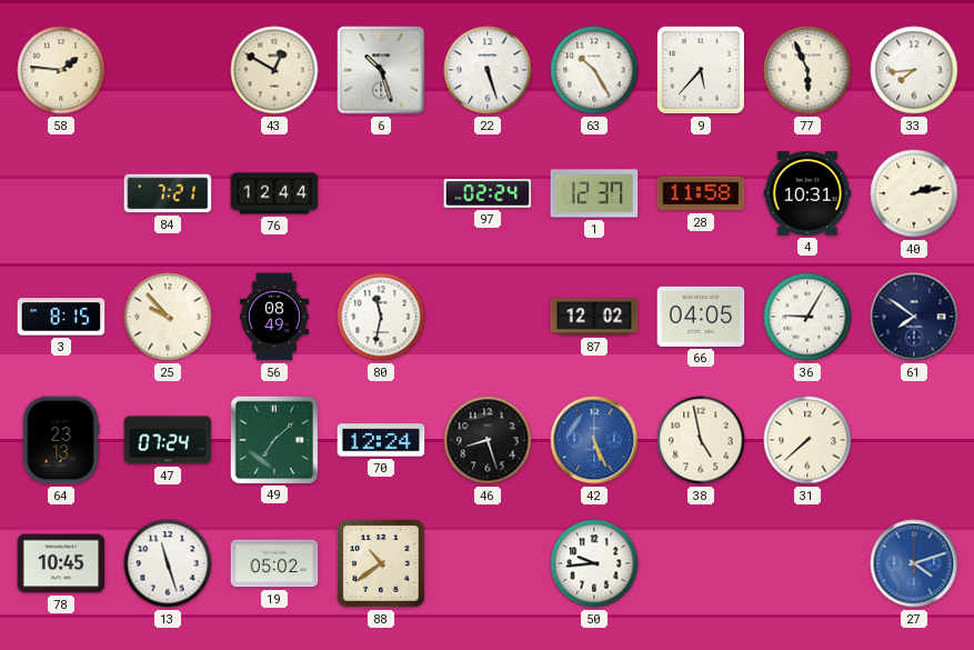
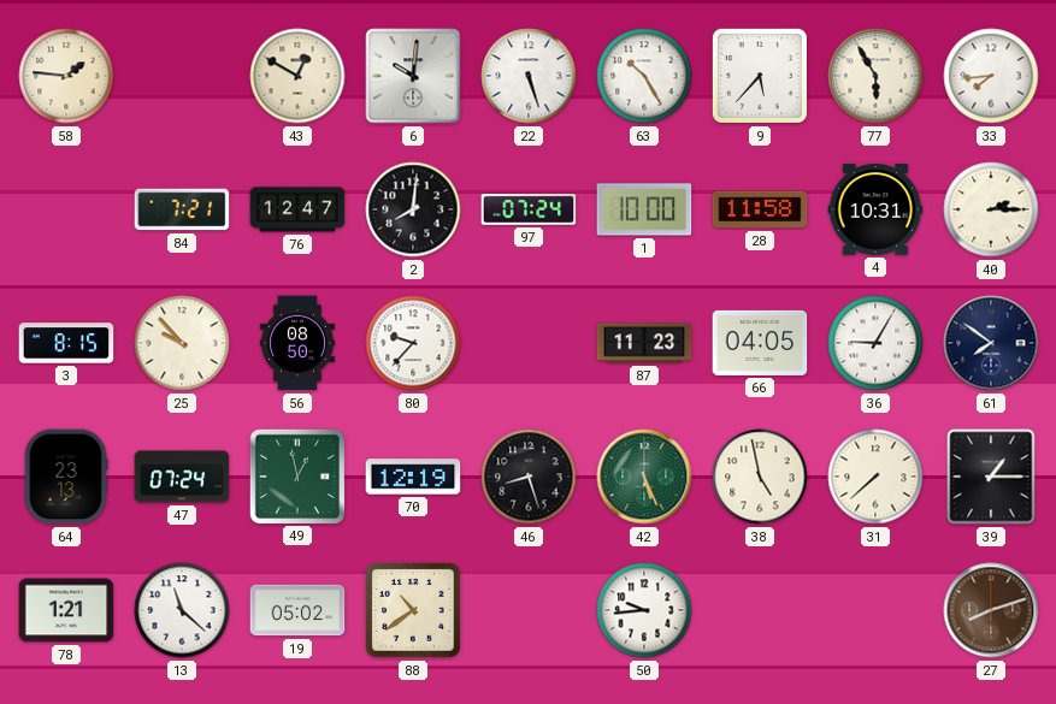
6: 10:27 -> 10:01 (413, 76)
77: 5:56 -> 5:55 (875, 76)
76: 12:44 -> 12:47 (297, 209)
2: none -> 8:01 (413, 209)
97: 02:24 -> 07:24 (529, 209)
1: 12:37 -> 10:00 (644, 209)
40: 2:13 -> 2:15 (991, 209)
56: 08:49 -> 08:50 (297, 343)
80: 11:32 -> 9:37 (413, 343)
87: 12:02 -> 11:23 (644, 343)
49: 7:08 -> 12:58 (296, 475)
70: 12:24 -> 12:19 (413, 477)
42 dial: blue -> green (644, 477)
39: none -> 1:15 (991, 477)
78: 10:45 -> 1:21 (66, 610)
13: 11:27 -> 11:22 (182, 610)
27: 4:12 -> 8:12 (991, 610)
27 dial: blue -> brown (991, 610)
